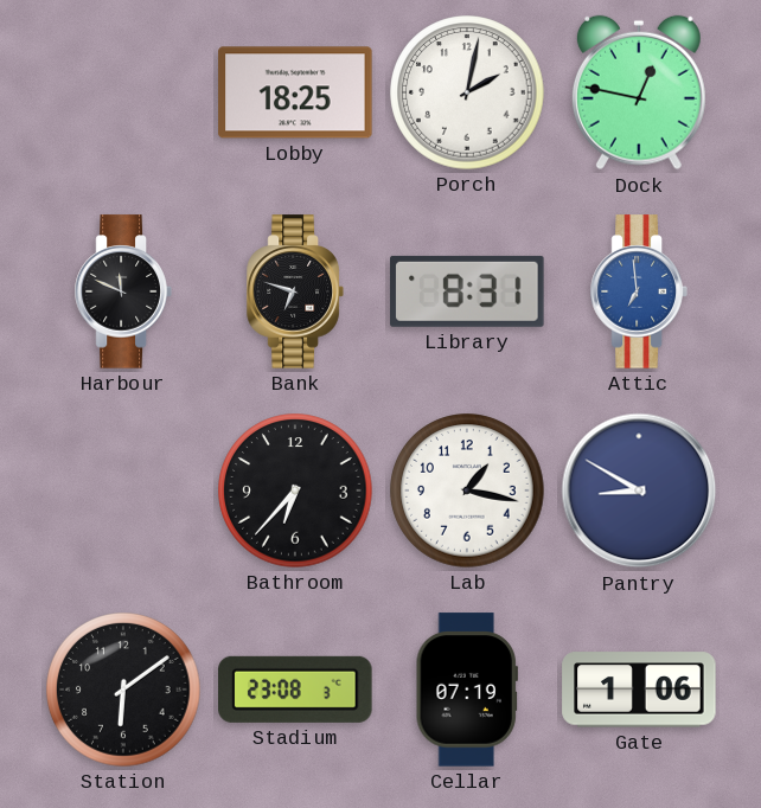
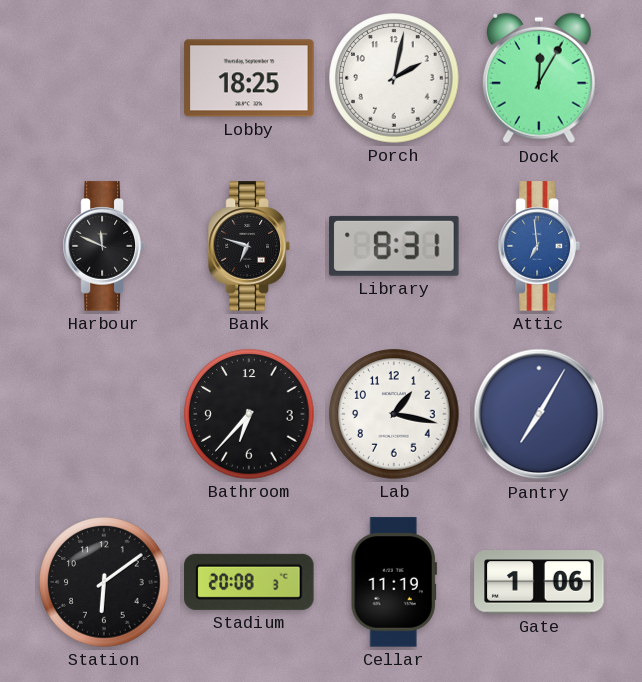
Dock: 12:47 -> 12:05 (539, 78)
Pantry: 8:50 -> 7:05 (539, 414)
Stadium: 23:08 -> 20:08 (249, 582)
Cellar: 07:19 -> 11:19 (394, 582)
